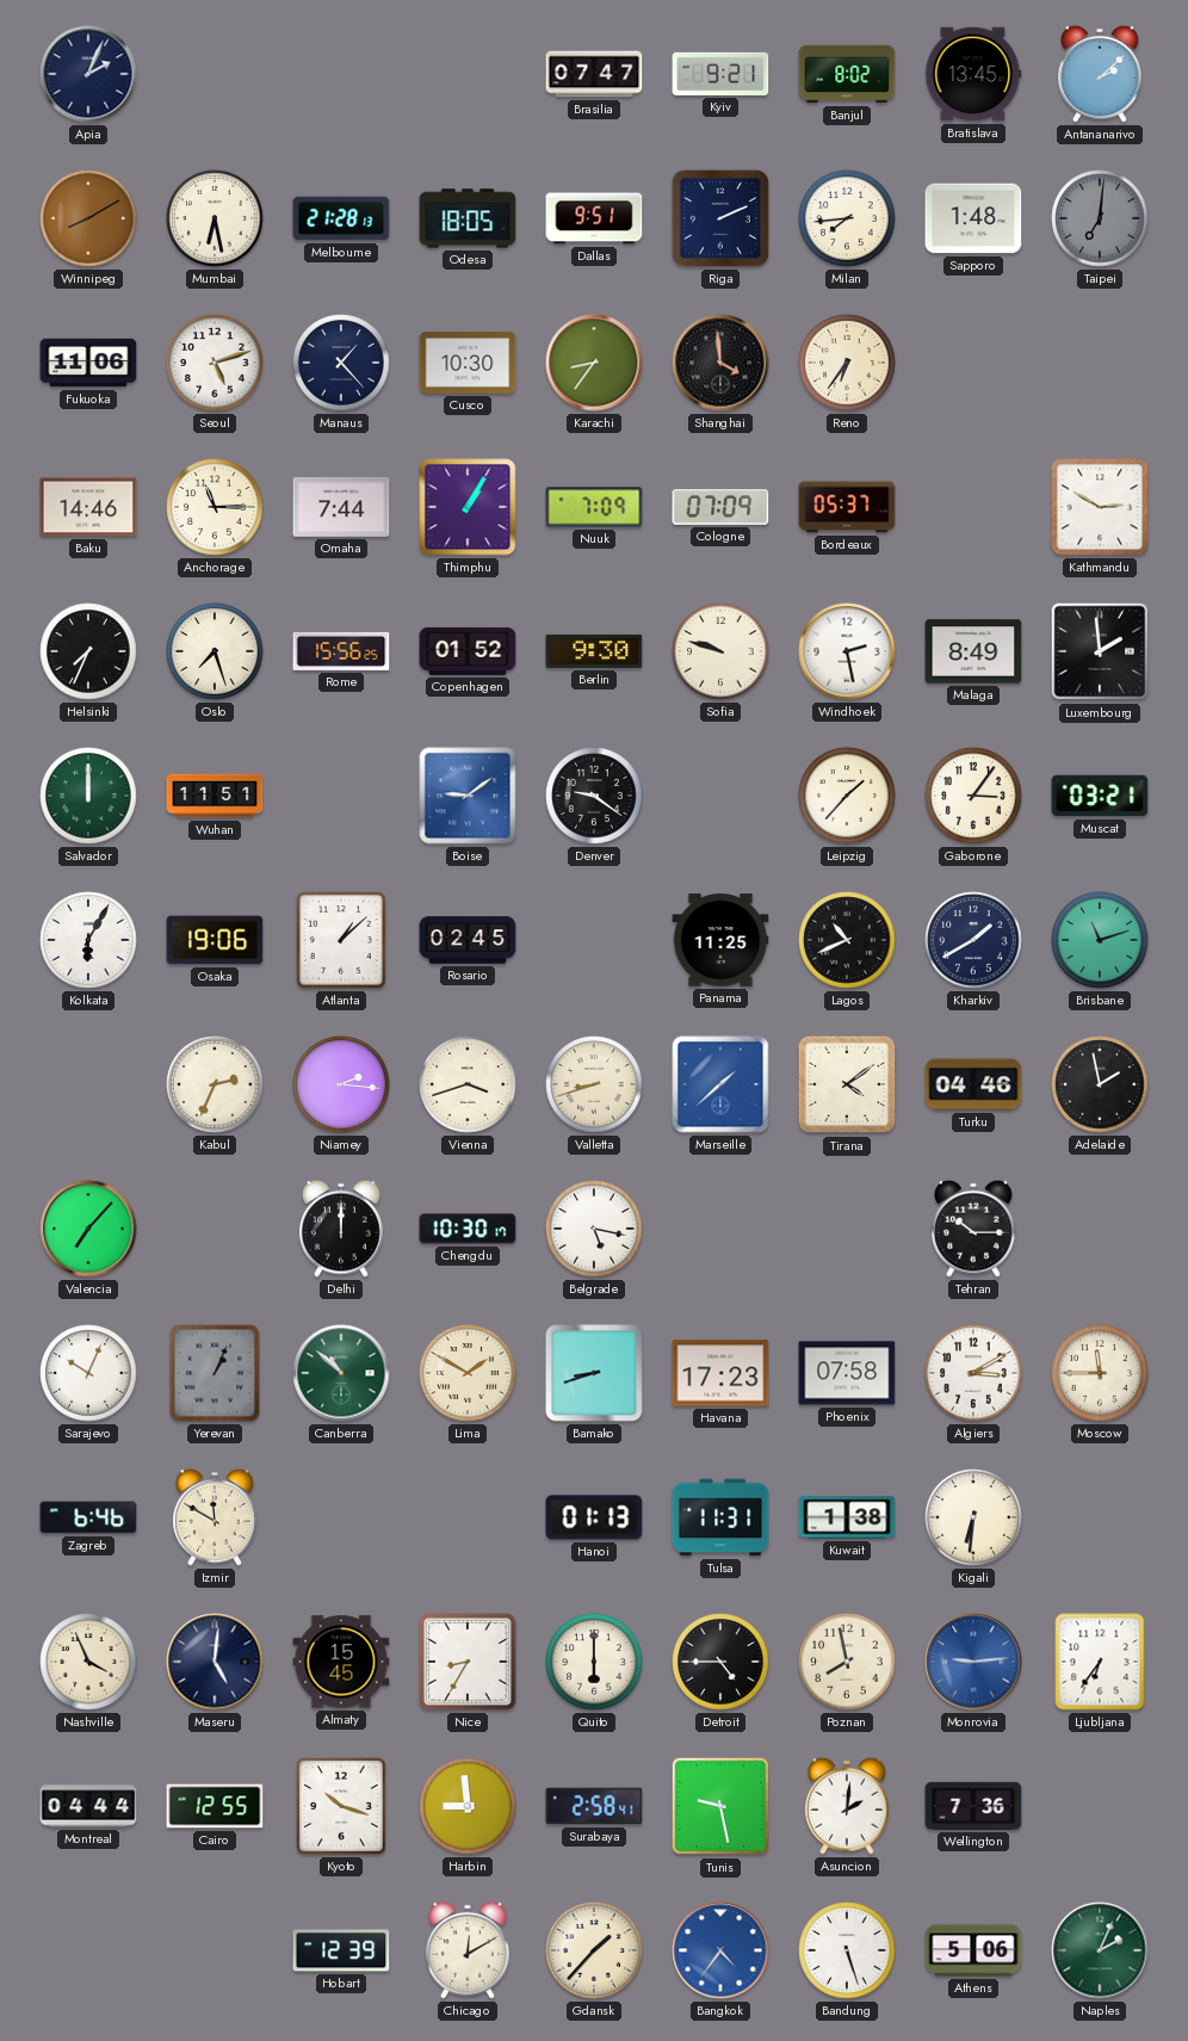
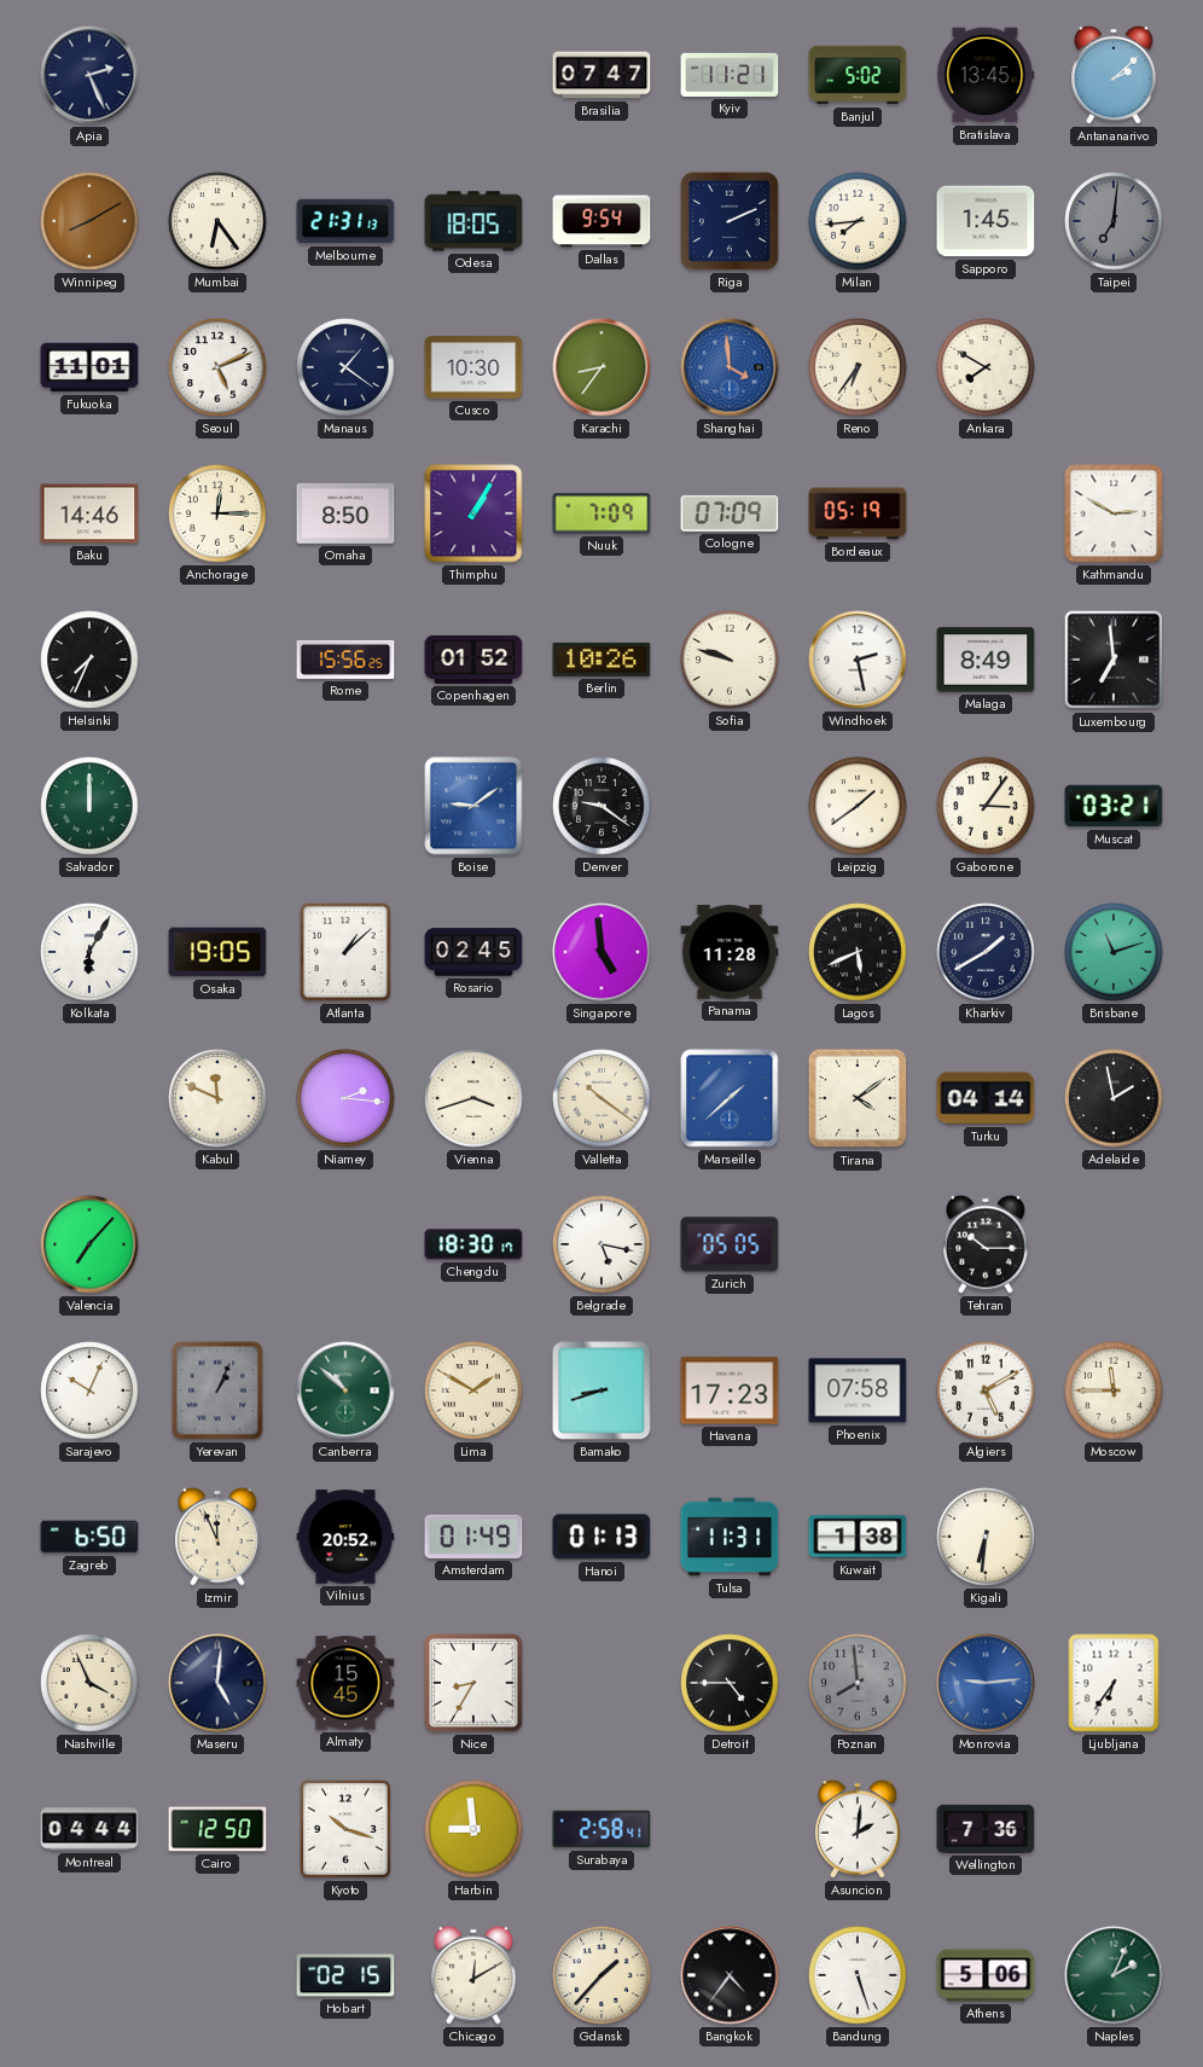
Apia: 2:04 -> 2:26 (89, 75)
Kyiv: 9:21 -> 11:21 (730, 75)
Banjul: 8:02 -> 5:02 (858, 75)
Mumbai: 6:28 -> 6:24 (217, 221)
Melbourne: 21:28 -> 21:31 (345, 221)
Dallas: 9:51 -> 9:54 (601, 221)
Sapporo: 1:48 -> 1:45 (986, 221)
Fukuoka: 11:06 -> 11:01 (89, 367)
Seoul: 5:12 -> 5:11 (217, 367)
Manaus: 1:23 -> 1:21 (345, 367)
Shanghai dial: black -> blue (730, 367)
Ankara: none -> 7:50 (986, 367)
Anchorage: 11:15 -> 12:15 (217, 513)
Omaha: 7:44 -> 8:50 (345, 513)
Bordeaux: 05:37 -> 05:19 (858, 513)
Oslo: 7:27 -> none (215, 651)
Berlin: 9:30 -> 10:26 (601, 660)
Luxembourg: 1:59 -> 6:59 (1114, 660)
Wuhan: 11:51 -> none (215, 796)
Leipzig: 1:37 -> 1:39 (858, 806)
Osaka: 19:06 -> 19:05 (217, 952)
Singapore: none -> 4:59 (601, 952)
Panama: 11:25 -> 11:28 (730, 952)
Lagos: 10:41 -> 5:41 (858, 952)
Kabul: 2:34 -> 11:49 (217, 1098)
Valletta: 8:42 -> 10:21 (601, 1098)
Turku: 04:46 -> 04:14 (986, 1098)
Delhi: 12:00 -> none (341, 1229)
Chengdu: 10:30 -> 18:30 (473, 1244)
Zurich: none -> 05:05 (730, 1244)
Algiers: 3:10 -> 5:10 (986, 1390)
Zagreb: 6:46 -> 6:50 (89, 1537)
Izmir: 11:50 -> 11:56 (217, 1537)
Vilnius: none -> 20:52 (345, 1537)
Amsterdam: none -> 01:49 (473, 1537)
Quito: 6:00 -> none (594, 1662)
Poznan: 7:58 -> 7:59 (858, 1683)
Poznan dial: cream -> grey (858, 1683)
Cairo: 12:55 -> 12:50 (217, 1829)
Tunis: 9:28 -> none (720, 1806)
Hobart: 12:39 -> 02:15 (345, 1975)
Bangkok dial: blue -> black (730, 1975)
